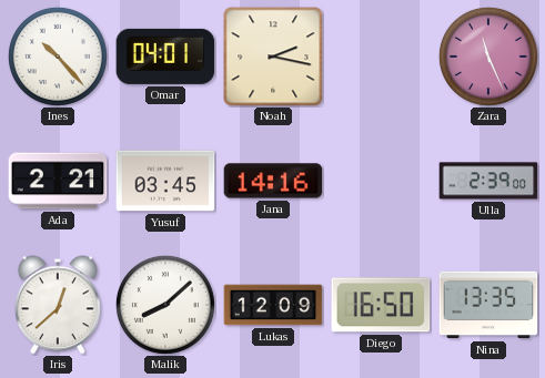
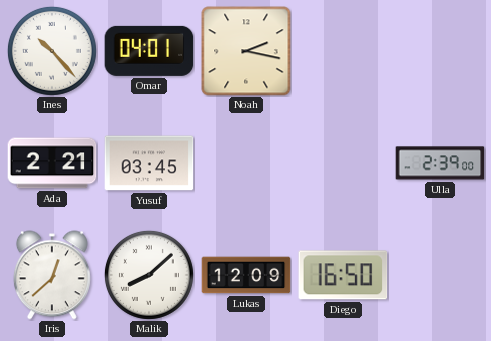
Zara: 11:26 -> none (488, 57)
Jana: 14:16 -> none (273, 181)
Nina: 13:35 -> none (488, 305)
